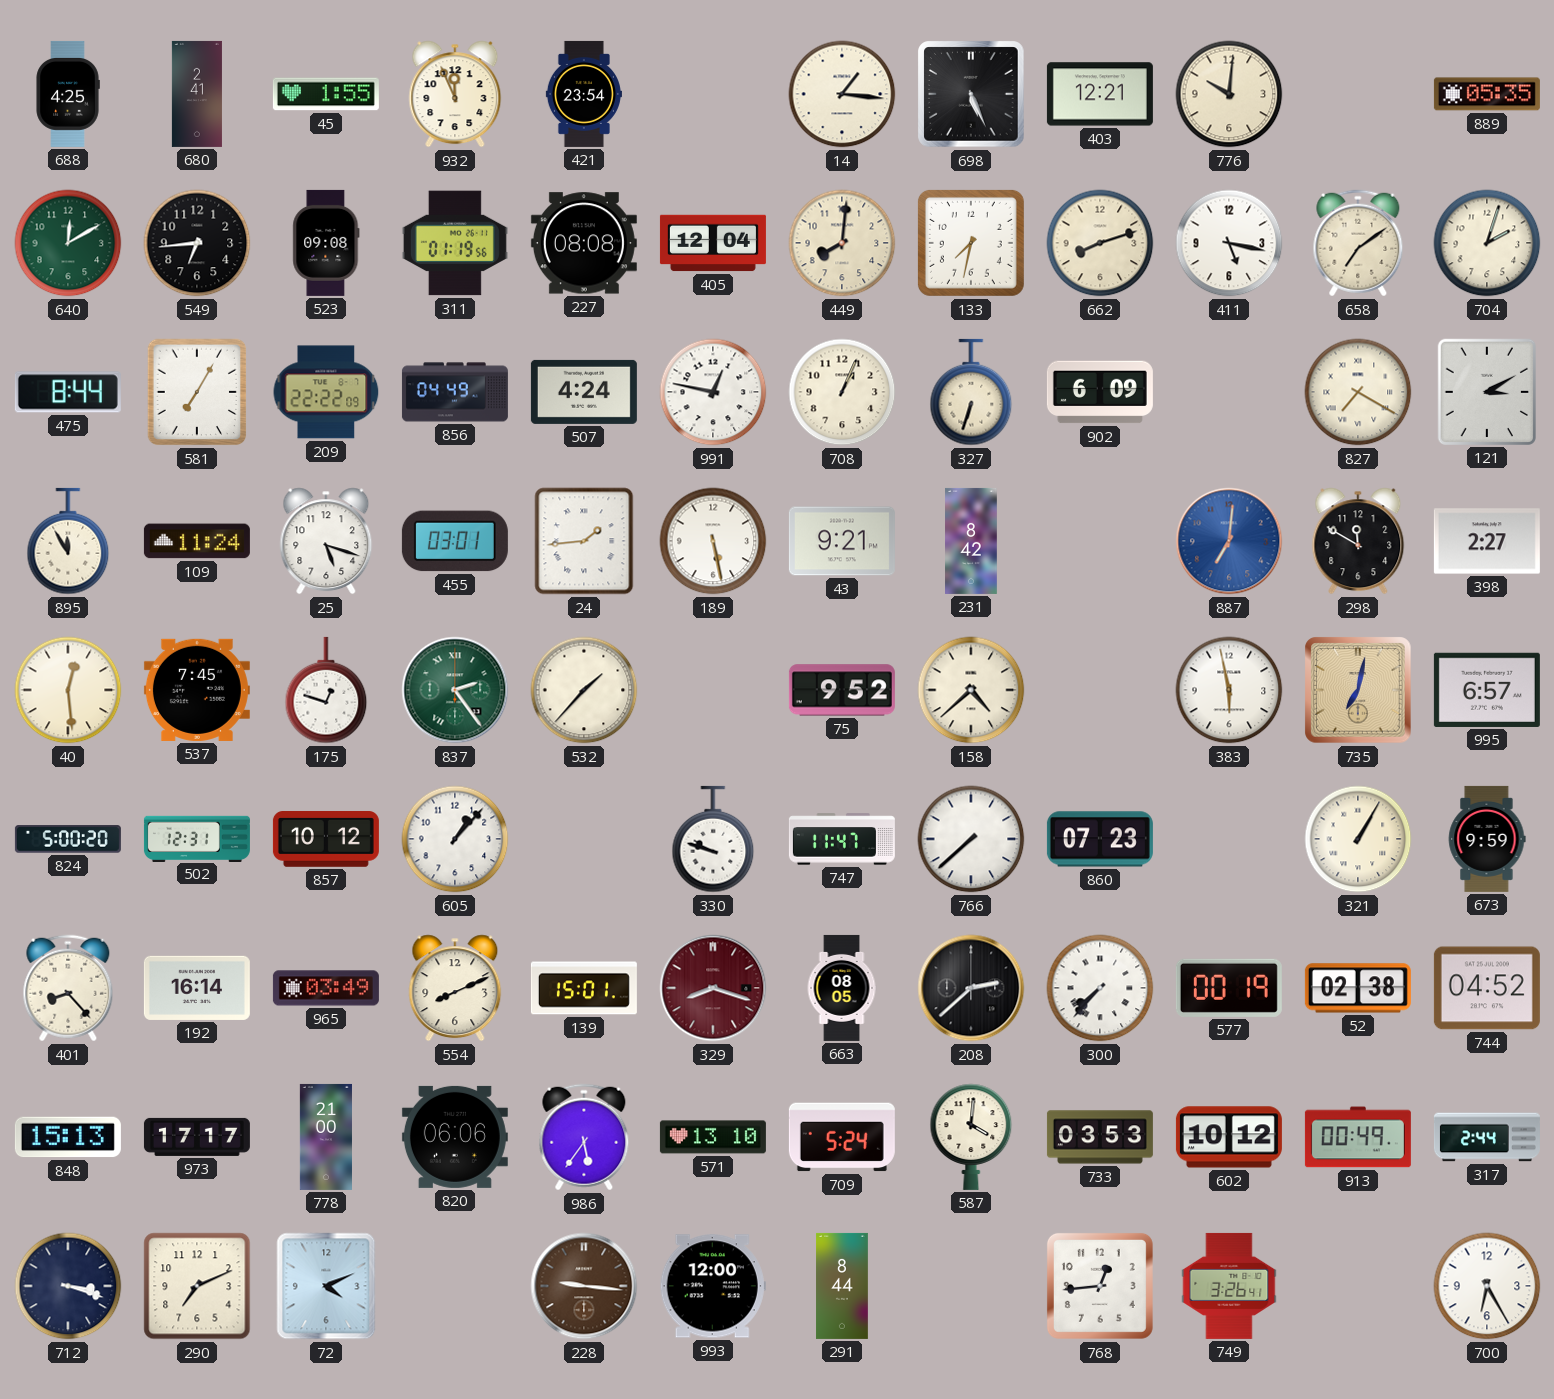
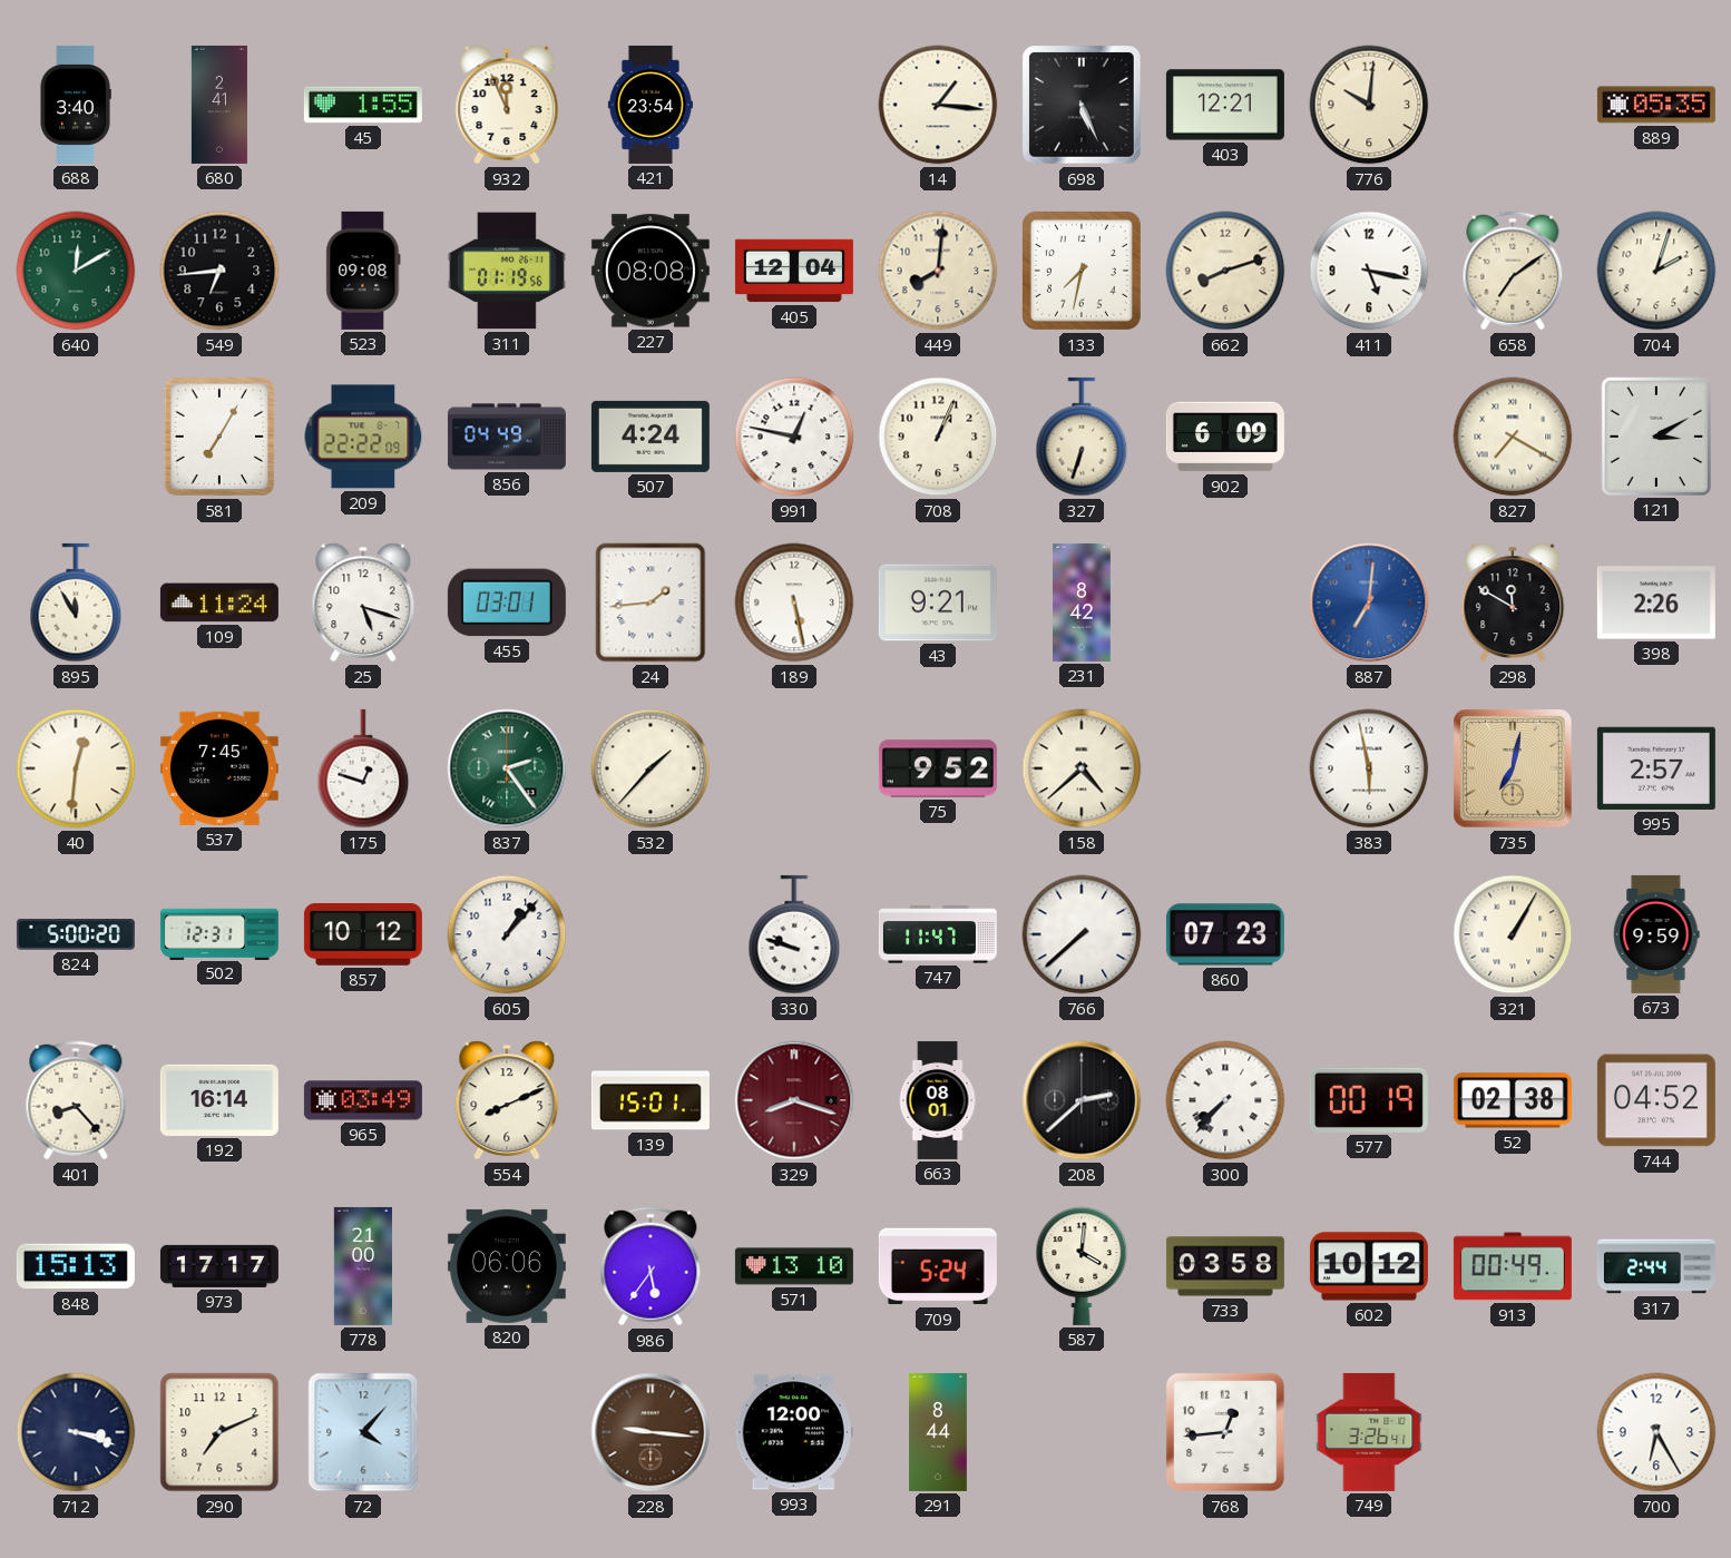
688: 4:25 -> 3:40 (76, 105)
475: 8:44 -> none (68, 392)
398: 2:27 -> 2:26 (1656, 602)
40: 12:29 -> 12:31 (76, 768)
995: 6:57 -> 2:57 (1656, 768)
663: 08:05 -> 08:01 (938, 1100)
733: 03:53 -> 03:58 (1225, 1266)
72: 4:11 -> 4:07 (363, 1432)
